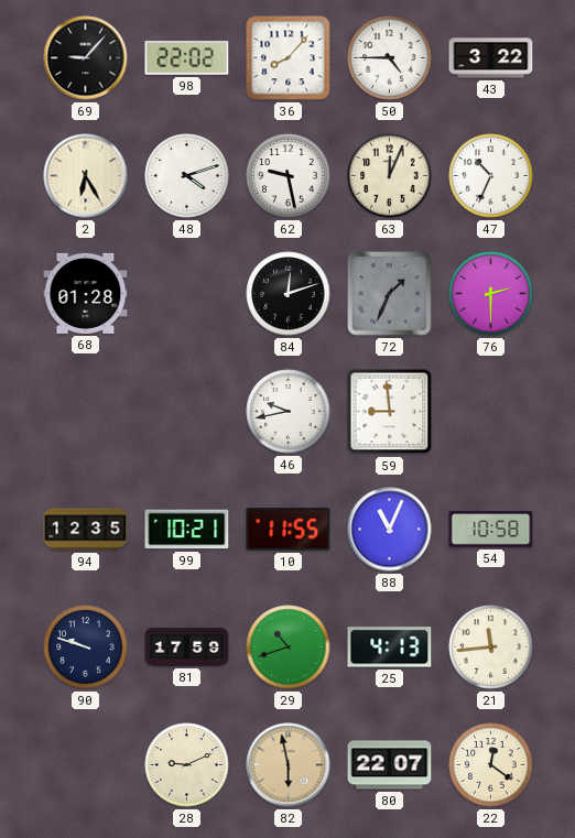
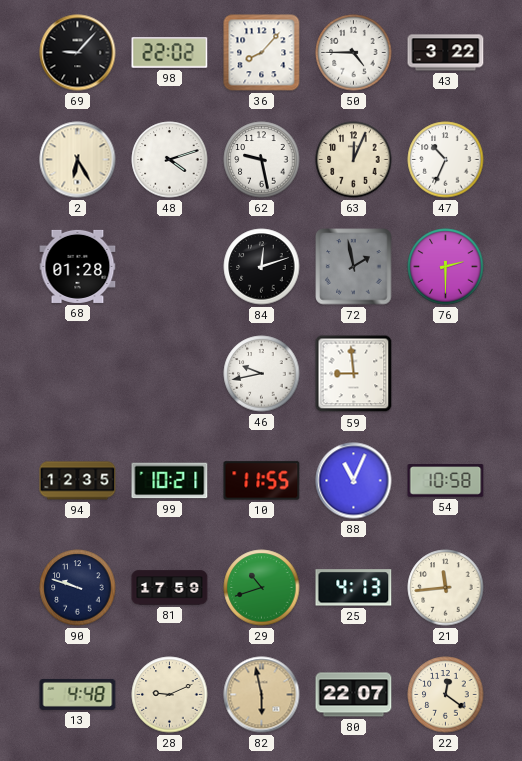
72: 1:34 -> 1:58 (354, 267)
13: none -> 4:48 (78, 694)
